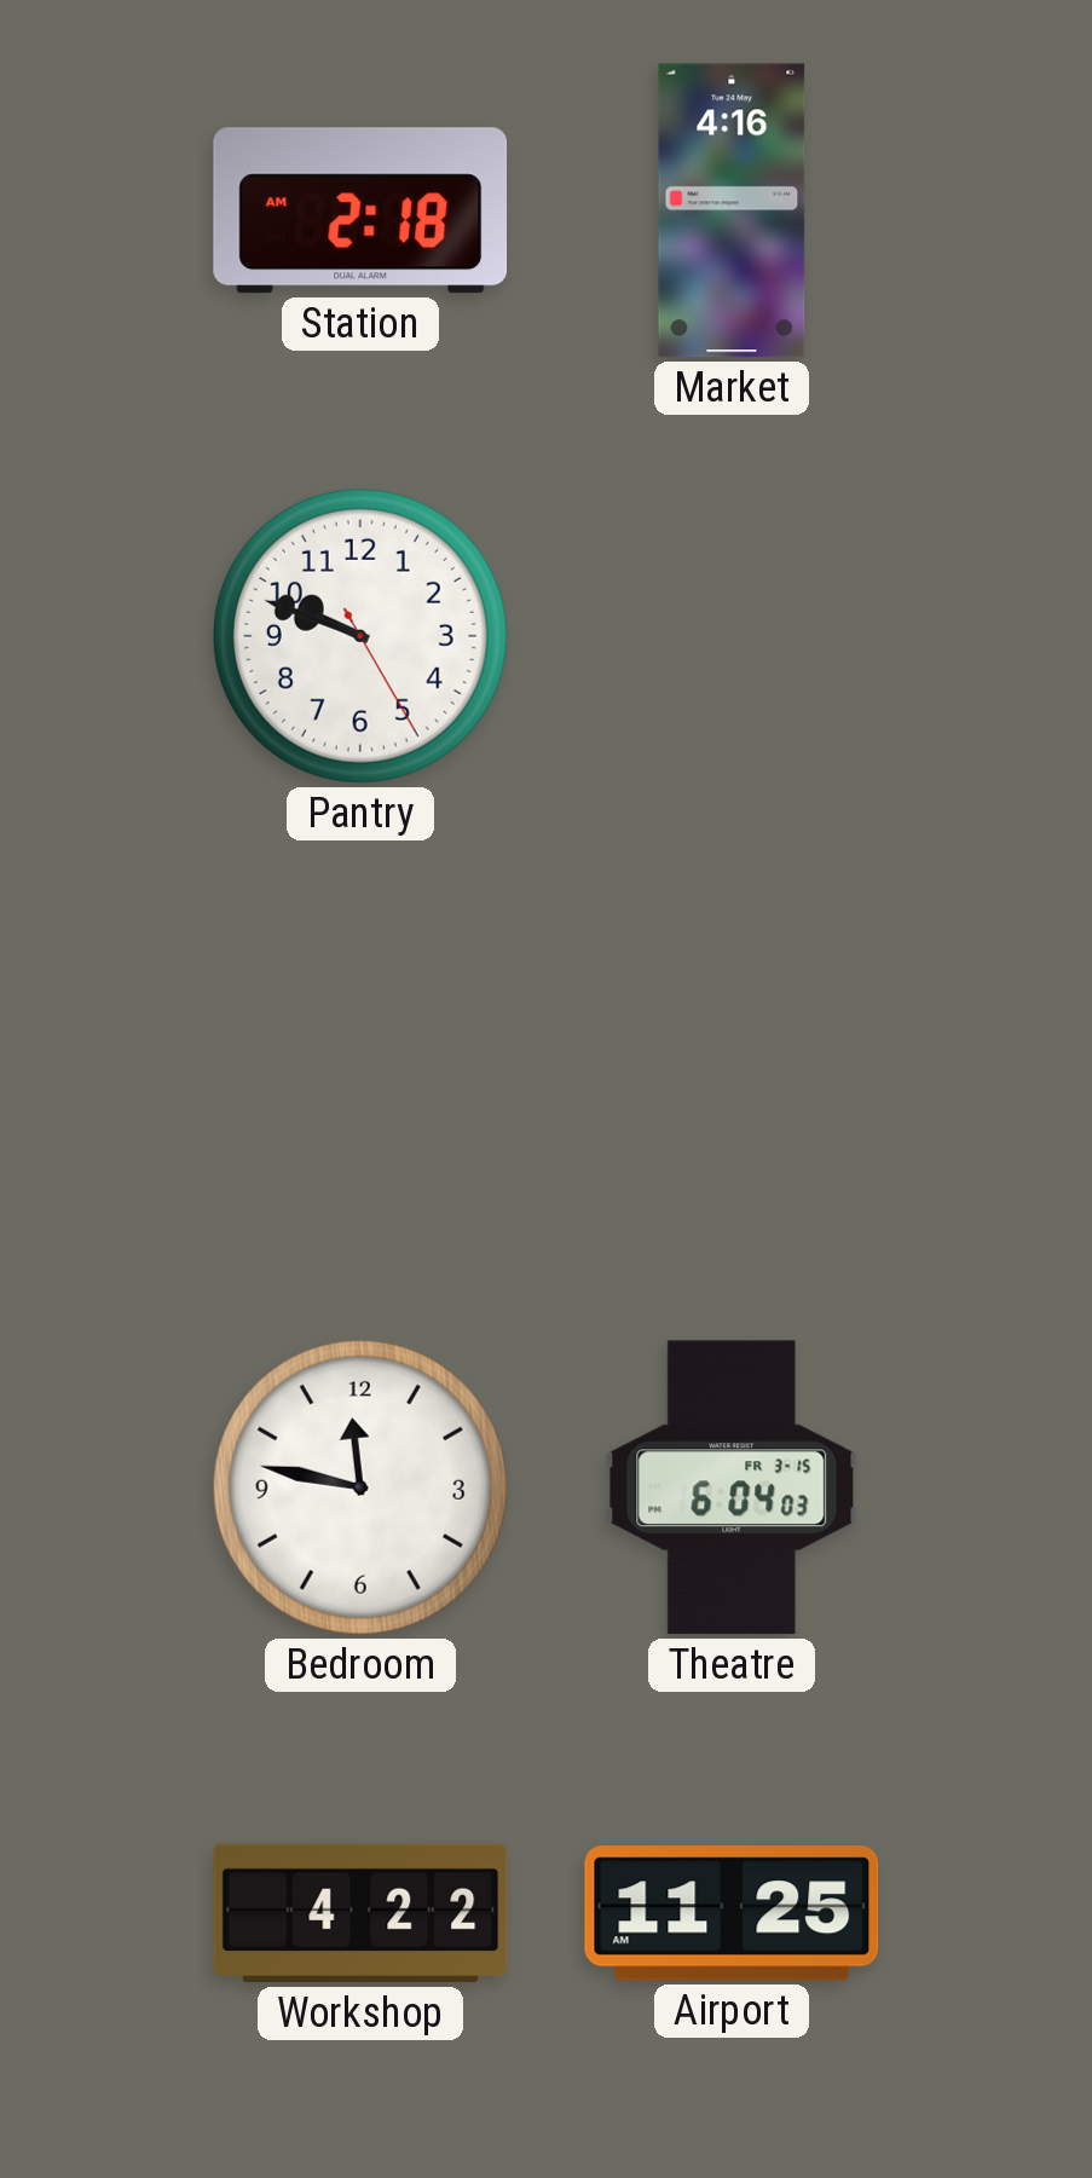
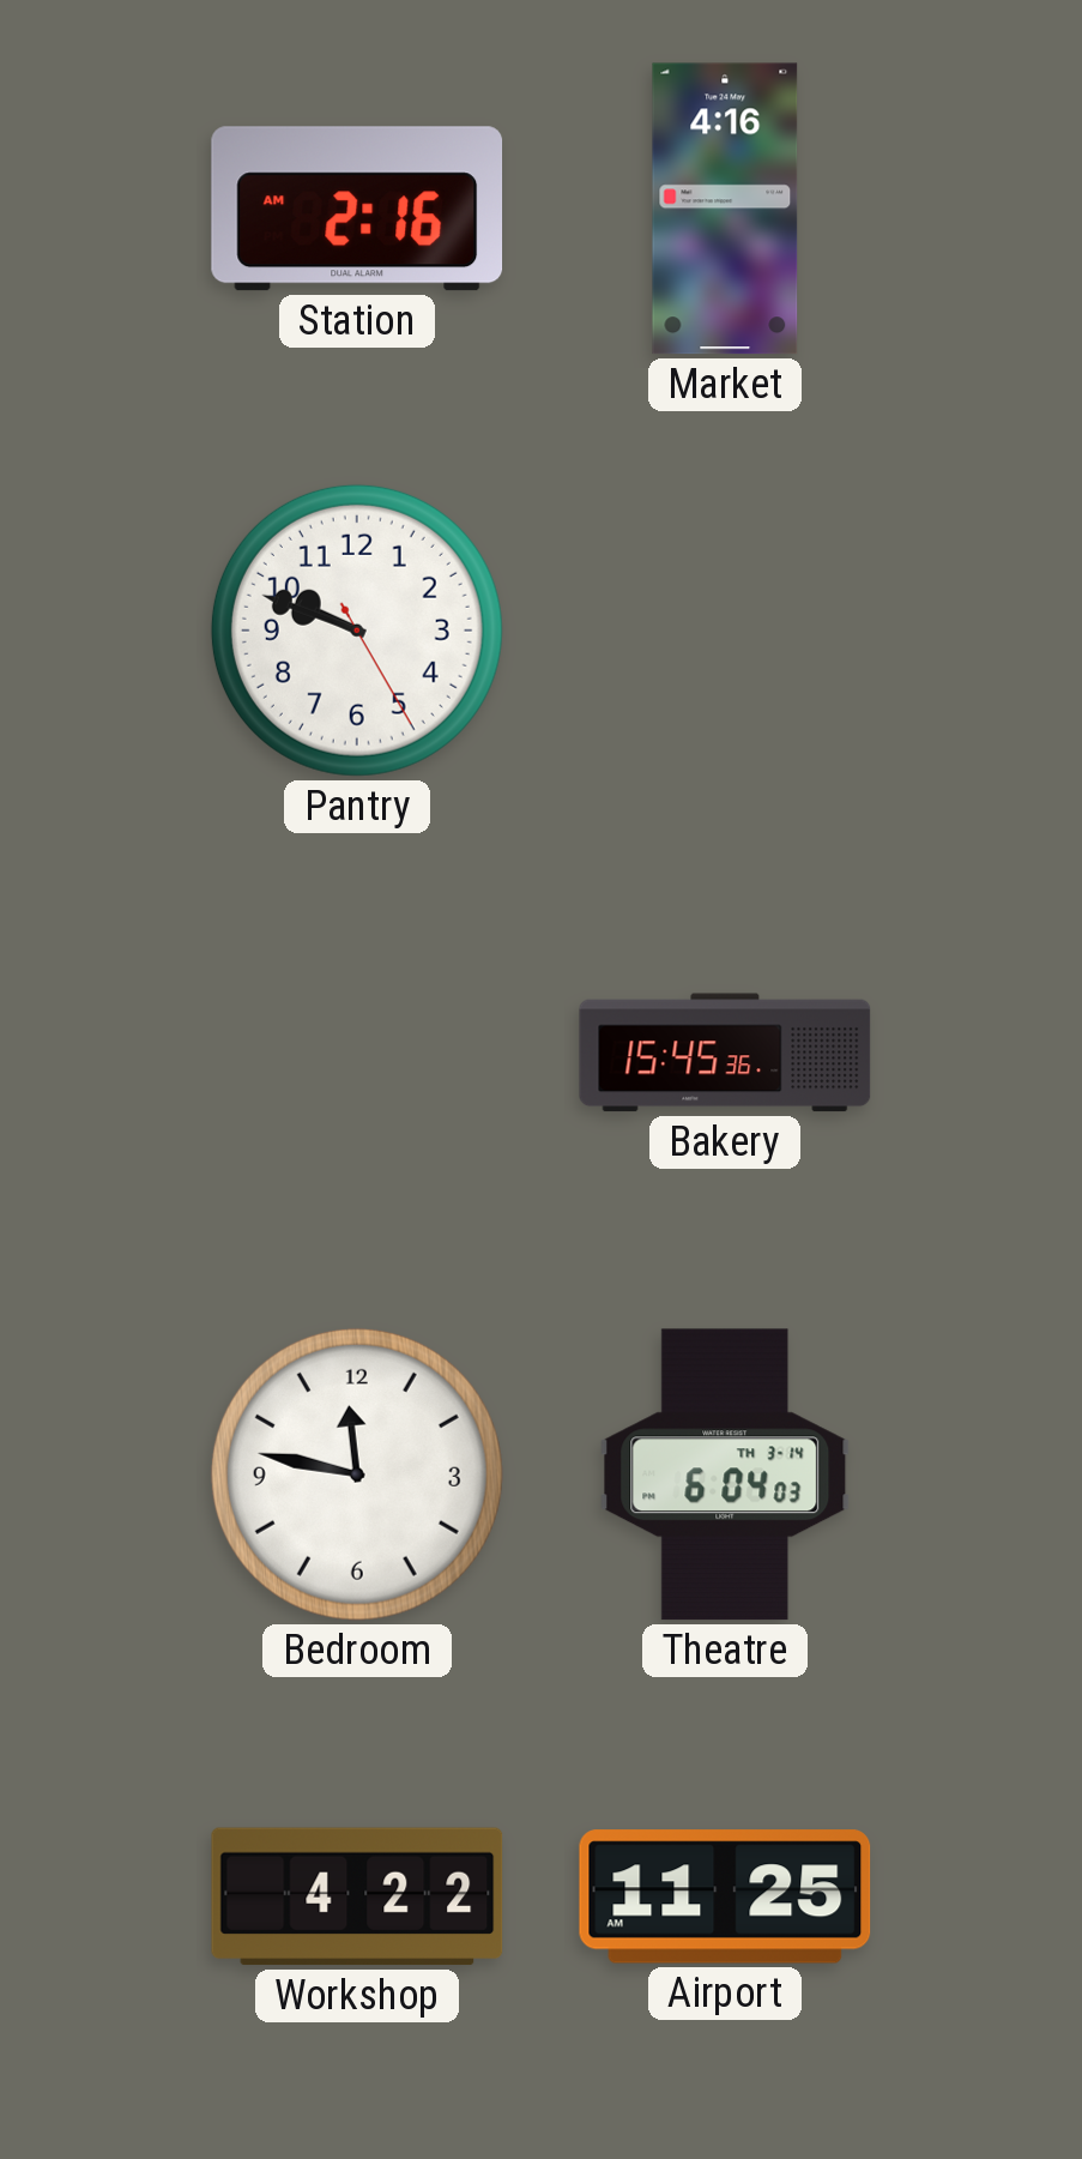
Station: 2:18 -> 2:16 (357, 209)
Bakery: none -> 15:45 (725, 1053)
Theatre date: FR 3-15 -> TH 3-14 (725, 1474)
